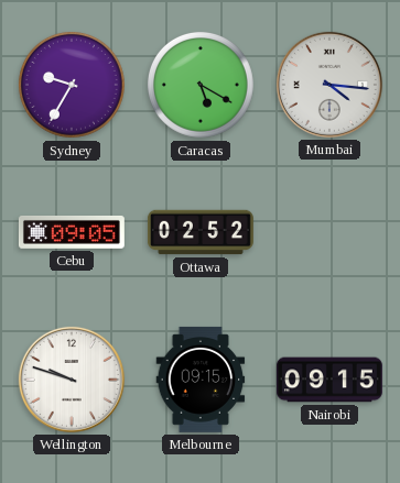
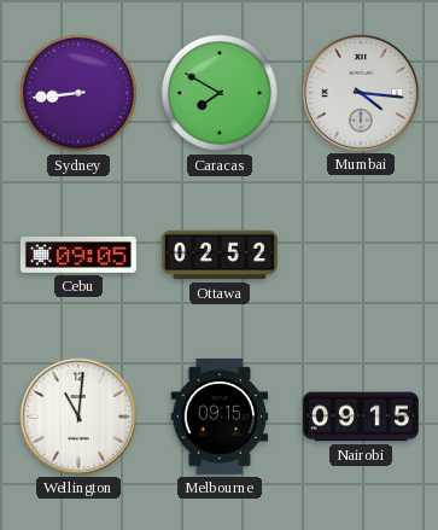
Sydney: 9:35 -> 8:44 (78, 93)
Caracas: 5:20 -> 7:50 (220, 93)
Wellington: 9:48 -> 11:01 (78, 417)
